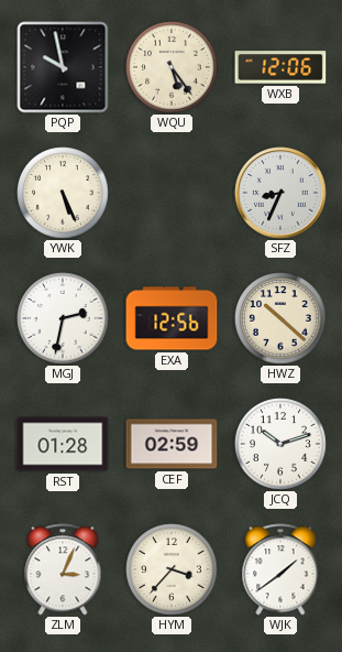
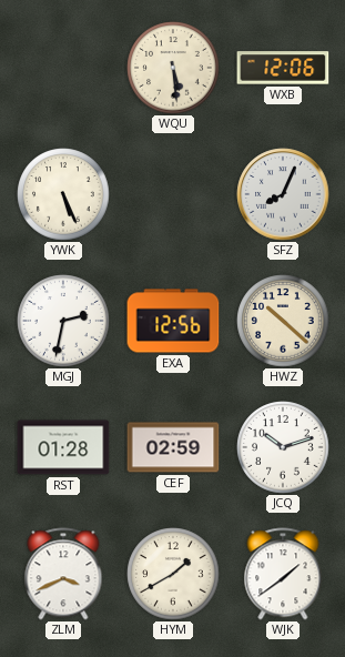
PQP: 9:58 -> none (63, 67)
WQU: 5:24 -> 5:29 (173, 68)
SFZ: 8:34 -> 8:04 (283, 194)
ZLM: 3:04 -> 3:41 (63, 574)
HYM: 3:37 -> 1:40 (173, 574)
